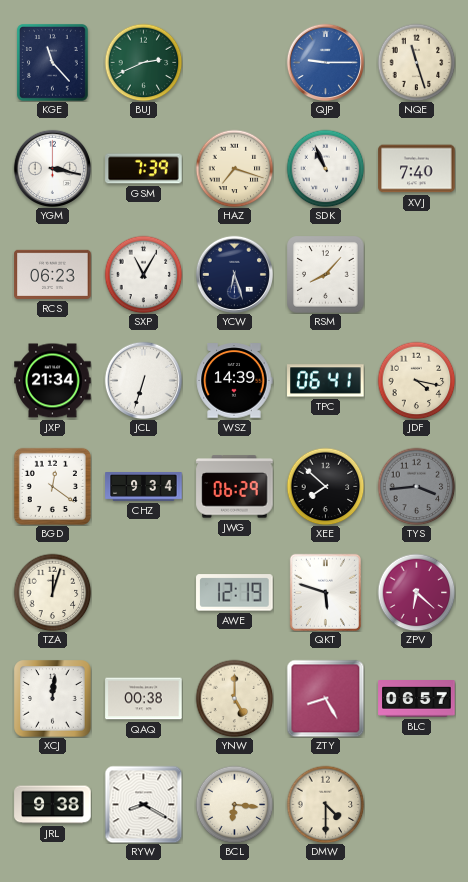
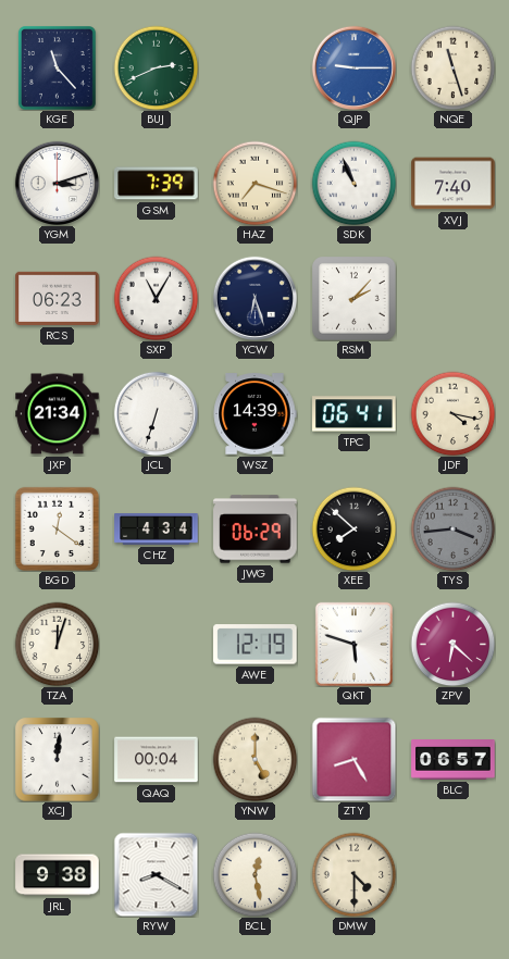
YGM: 3:17 -> 3:12 (57, 183)
RSM: 8:07 -> 2:07 (355, 299)
CHZ: 9:34 -> 4:34 (157, 530)
QAQ: 00:38 -> 00:04 (157, 760)
BCL: 6:16 -> 12:28 (254, 874)
